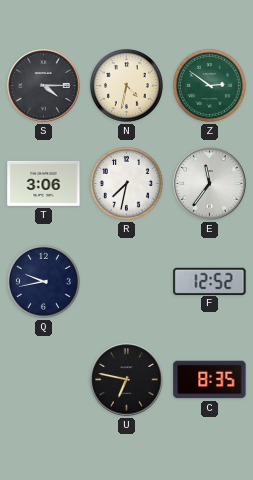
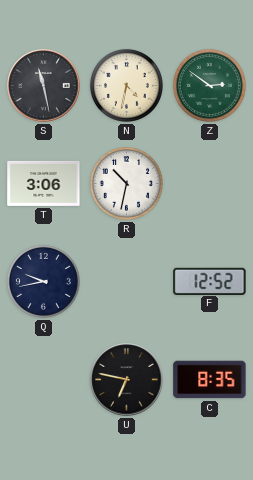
S: 4:15 -> 11:28 (44, 86)
R: 7:32 -> 10:32 (126, 183)
E: 11:36 -> none (210, 184)
